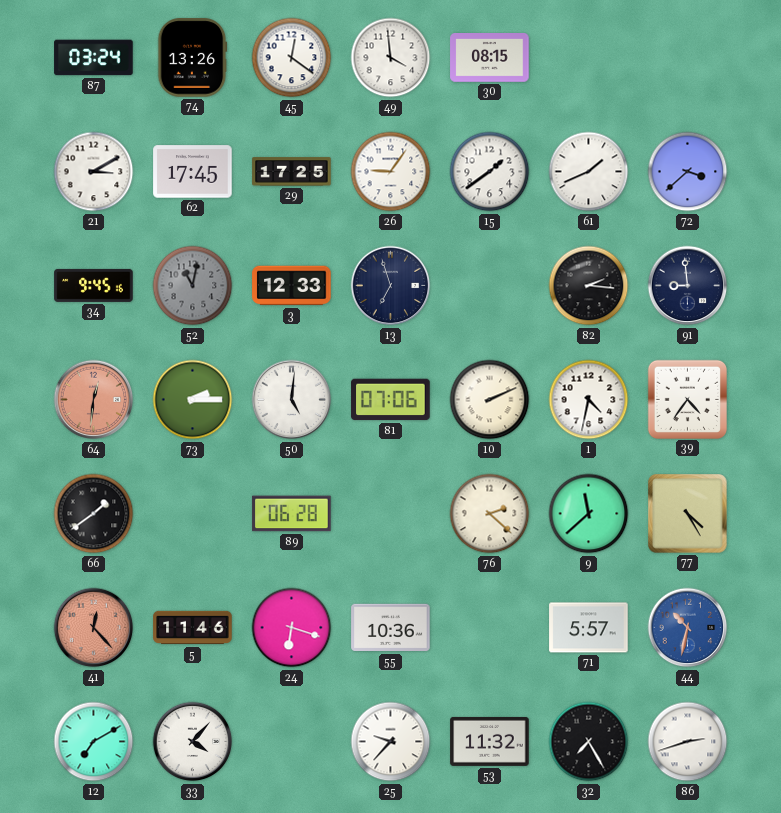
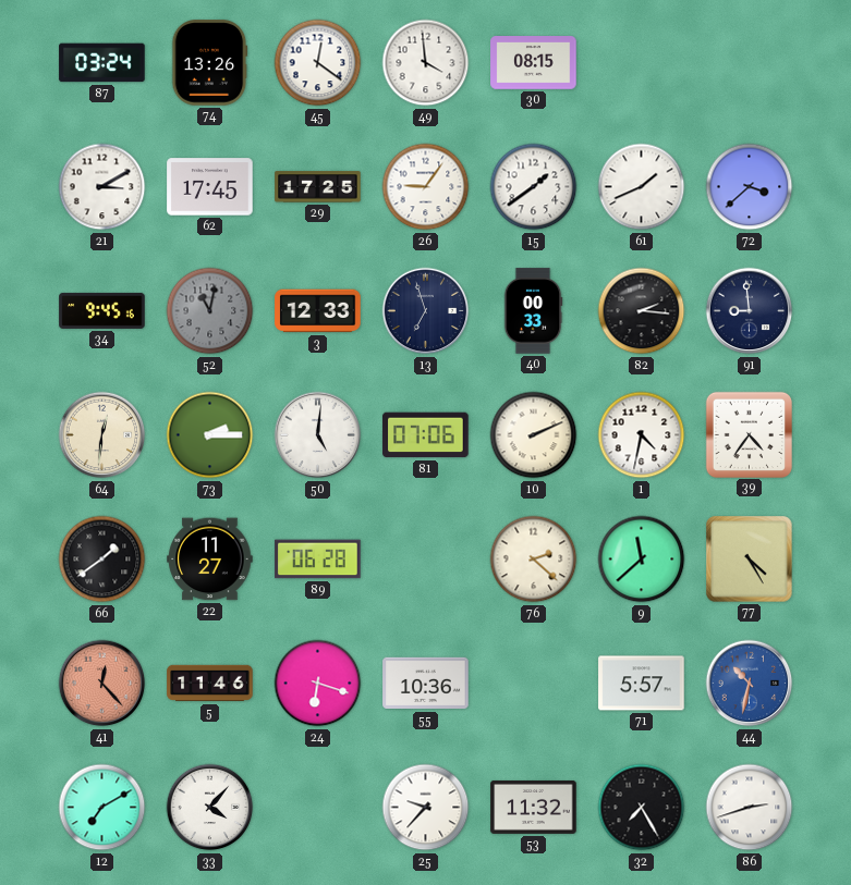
40: none -> 00:33 (533, 311)
64 dial: salmon -> cream (102, 435)
22: none -> 11:27 (210, 560)
